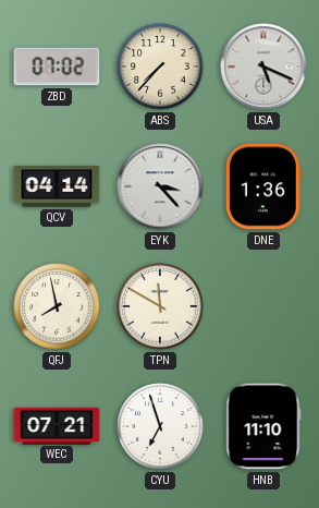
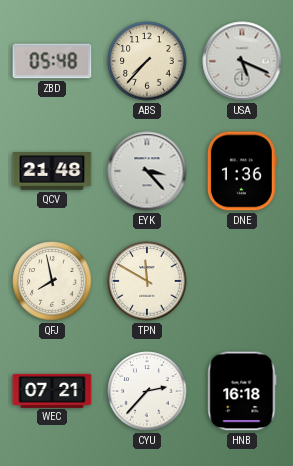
ZBD: 07:02 -> 05:48 (52, 61)
QCV: 04:14 -> 21:48 (52, 171)
CYU: 6:57 -> 2:37 (147, 391)
HNB: 11:10 -> 16:18 (242, 391)
